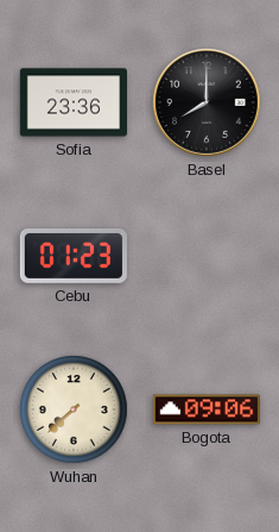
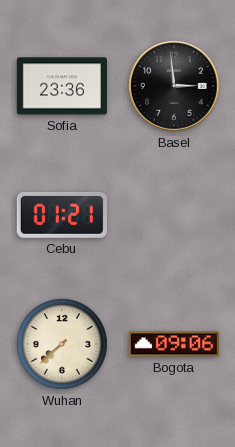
Basel: 8:00 -> 2:59 (175, 87)
Cebu: 01:23 -> 01:21 (62, 215)
